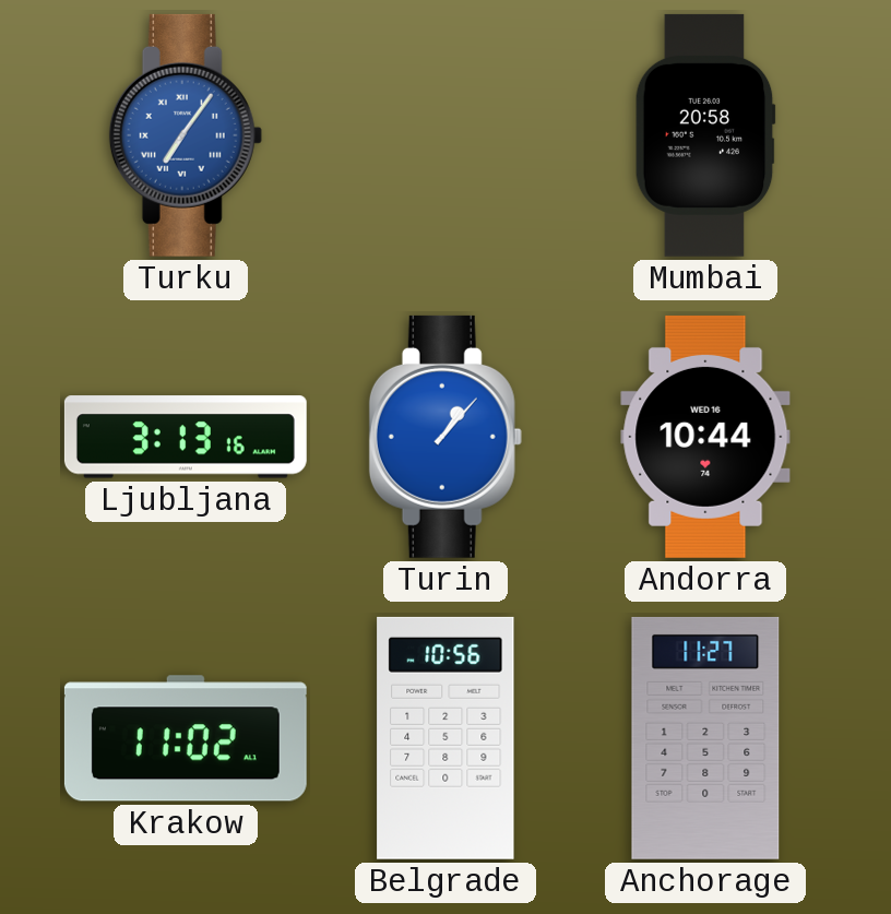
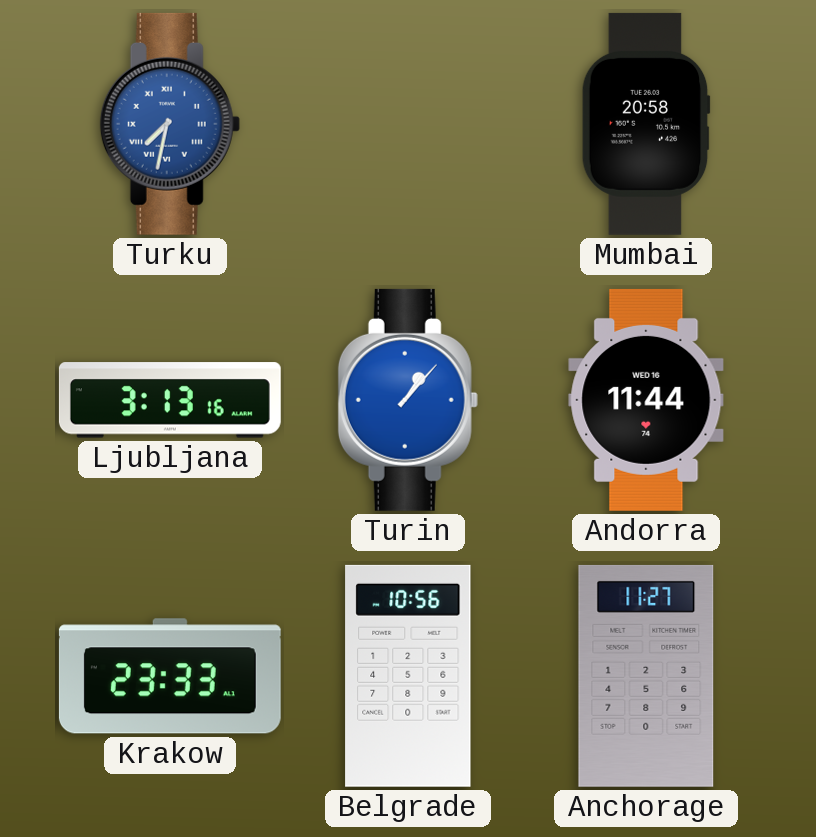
Turku: 7:06 -> 7:32 (170, 124)
Andorra: 10:44 -> 11:44 (646, 400)
Krakow: 11:02 -> 23:33 (170, 676)
